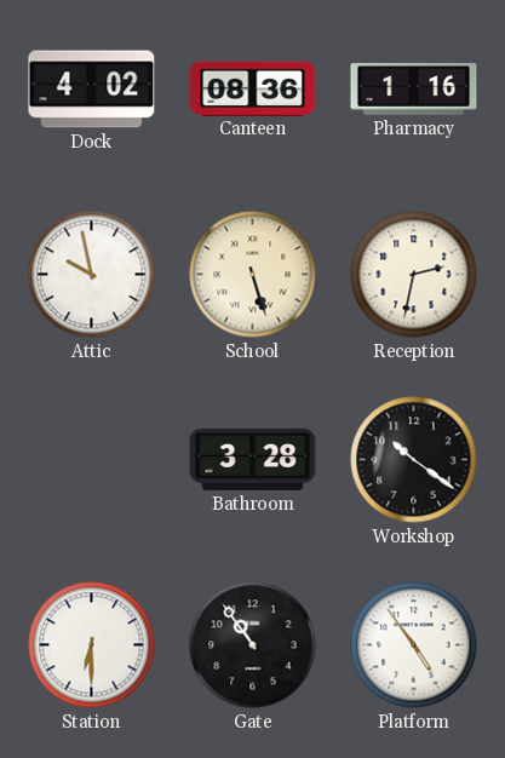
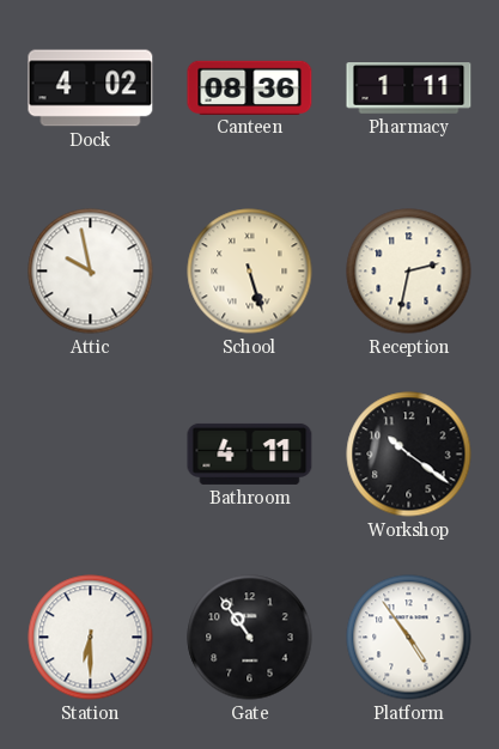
Pharmacy: 1:16 -> 1:11 (409, 89)
Bathroom: 3:28 -> 4:11 (250, 453)
